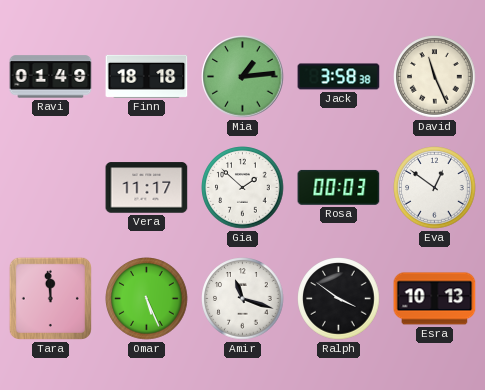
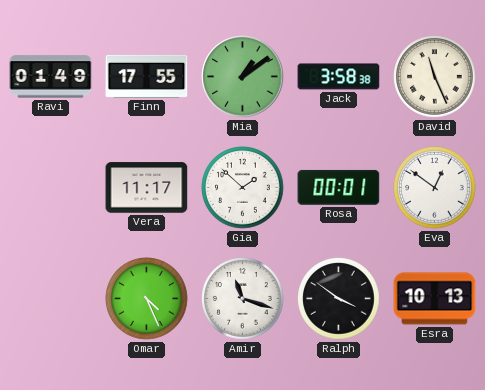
Finn: 18:18 -> 17:55 (147, 76)
Mia: 1:14 -> 1:09 (243, 77)
Rosa: 00:03 -> 00:01 (339, 187)
Tara: 11:59 -> none (50, 298)
Omar: 5:26 -> 4:26 (147, 299)
